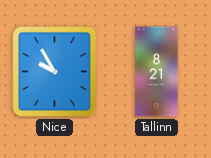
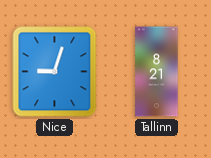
Nice: 9:55 -> 9:03 (55, 72)
